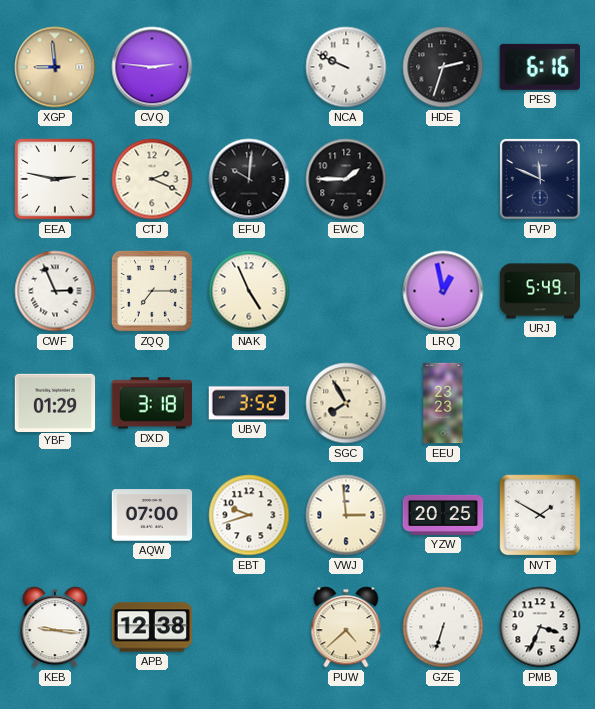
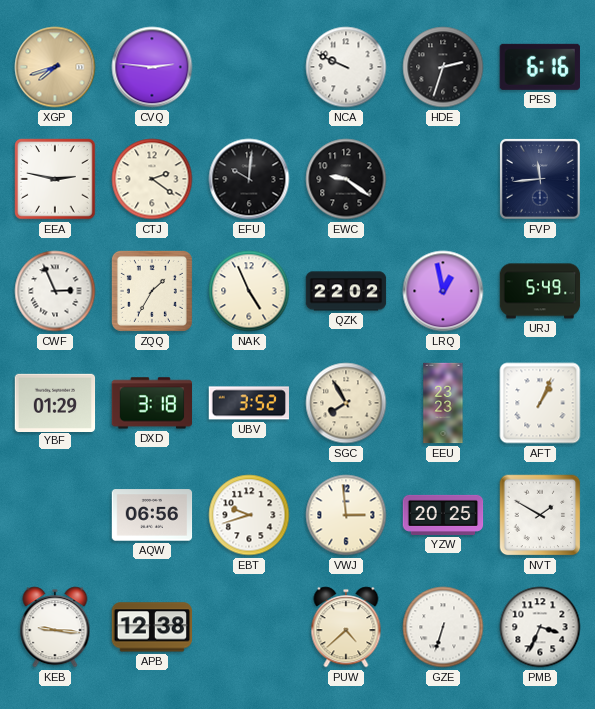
XGP: 8:59 -> 7:42 (55, 67)
CTJ: 2:19 -> 2:21 (152, 179)
EWC: 1:45 -> 9:21 (346, 179)
FVP: 11:49 -> 11:44 (540, 179)
ZQQ: 7:15 -> 1:35 (152, 291)
QZK: none -> 22:02 (346, 291)
AFT: none -> 1:04 (540, 403)
AQW: 07:00 -> 06:56 (152, 515)
